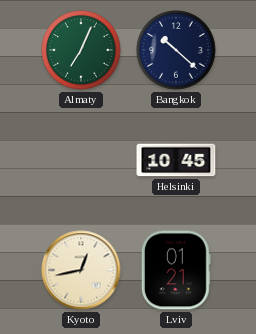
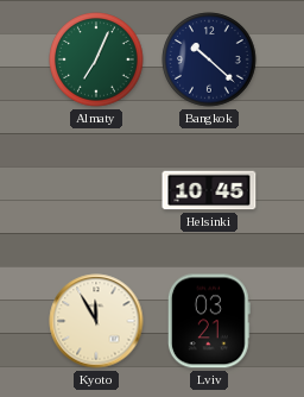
Kyoto: 12:43 -> 11:55 (96, 321)
Lviv: 01:21 -> 03:21 (209, 321)
